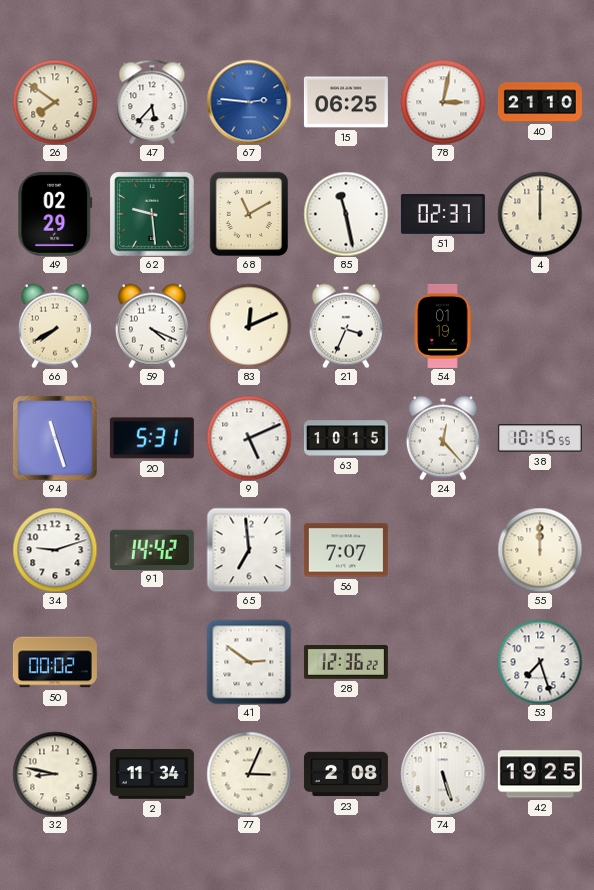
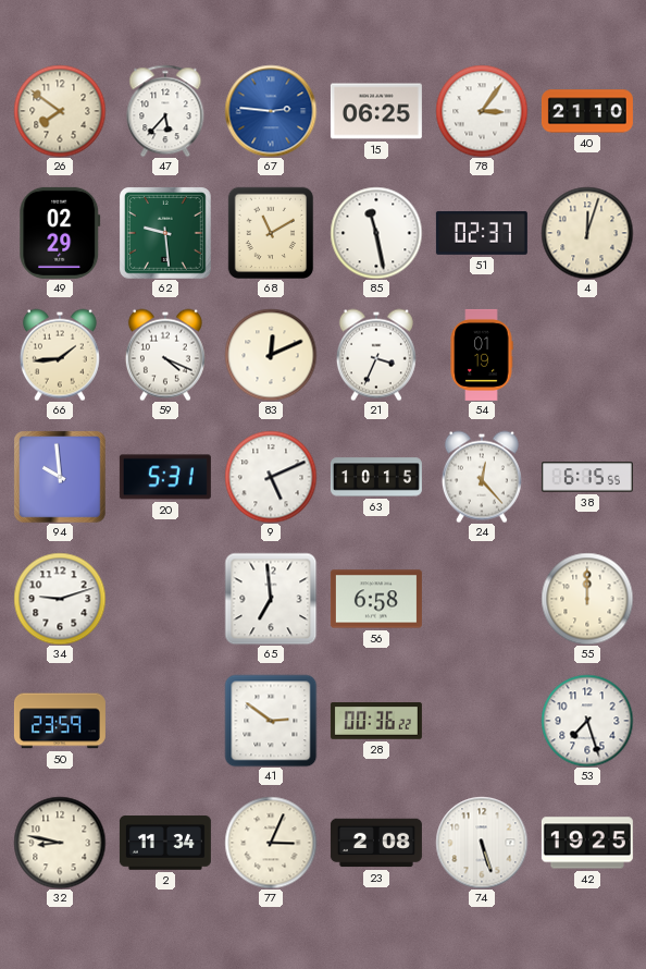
78: 3:02 -> 3:06 (482, 111)
4: 12:00 -> 12:03 (587, 233)
66: 7:40 -> 1:44 (60, 355)
94: 11:27 -> 9:59 (60, 477)
38: 10:15 -> 6:15 (587, 477)
91: 14:42 -> none (152, 549)
56: 7:07 -> 6:58 (376, 599)
50: 00:02 -> 23:59 (60, 721)
28: 12:36 -> 00:36 (376, 721)
